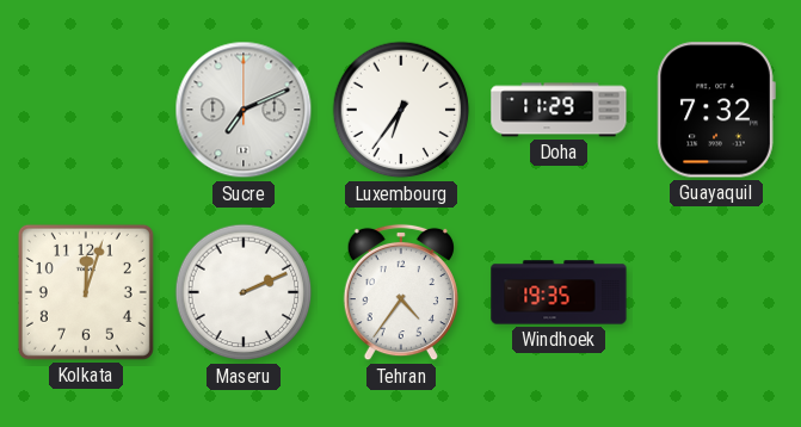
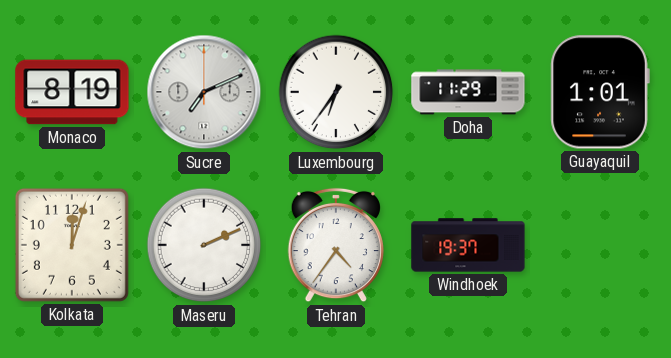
Monaco: none -> 8:19 (72, 92)
Guayaquil: 7:32 -> 1:01 (600, 92)
Windhoek: 19:35 -> 19:37 (468, 245)
